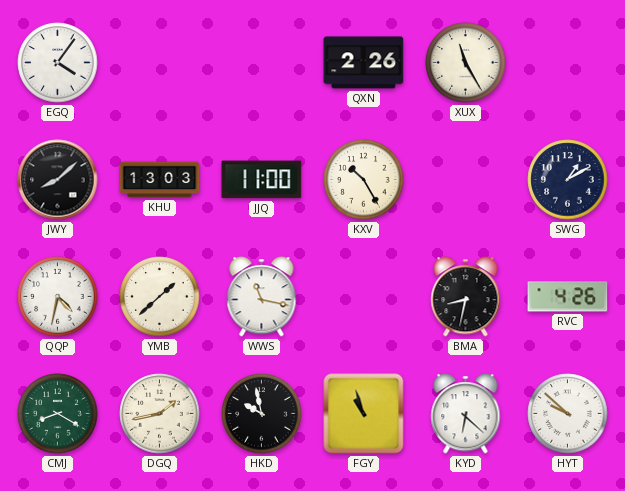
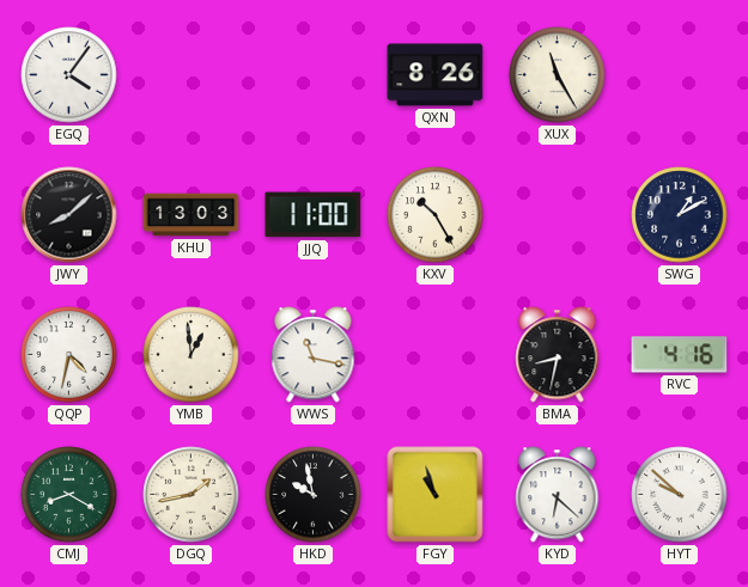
QXN: 2:26 -> 8:26 (436, 75)
YMB: 1:38 -> 12:59 (191, 355)
RVC: 4:26 -> 4:16 (680, 355)
